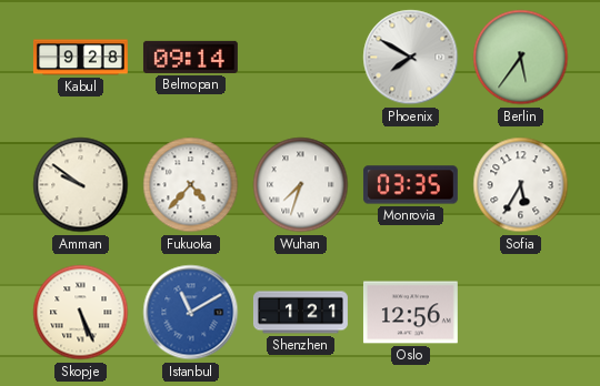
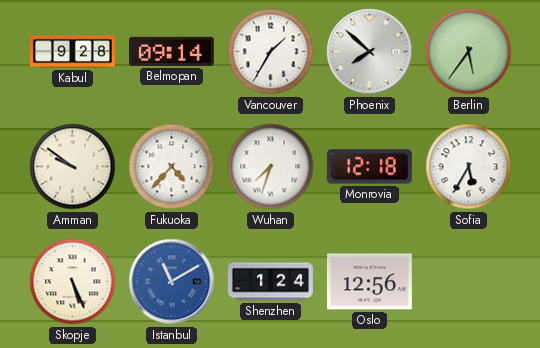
Vancouver: none -> 1:35 (271, 52)
Phoenix: 7:50 -> 7:52 (370, 52)
Monrovia: 03:35 -> 12:18 (369, 167)
Shenzhen: 1:21 -> 1:24 (271, 282)
